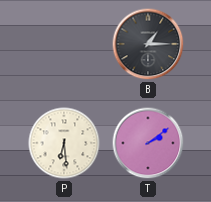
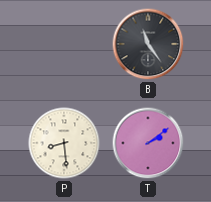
B: 1:15 -> 11:24 (148, 44)
P: 6:29 -> 8:29 (64, 143)
